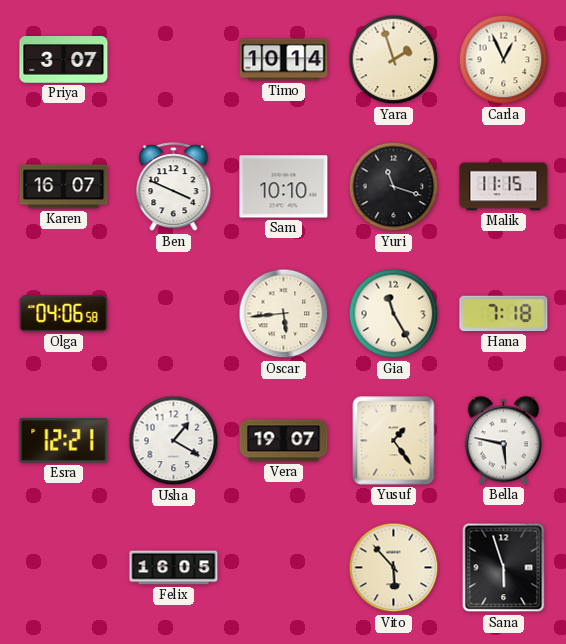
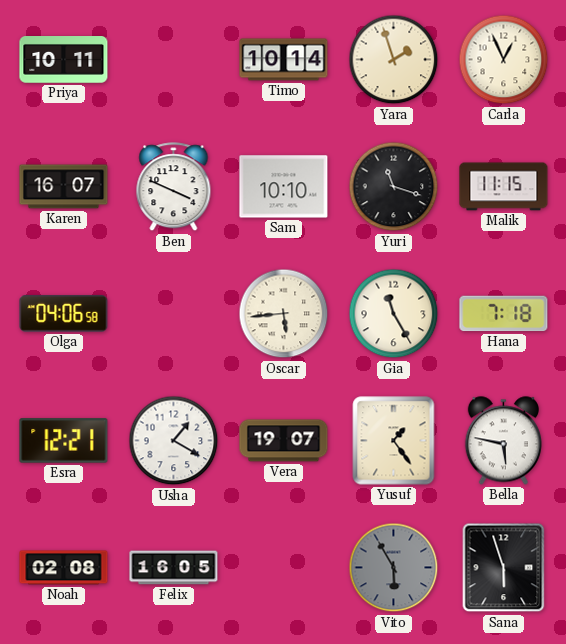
Priya: 3:07 -> 10:11 (64, 60)
Noah: none -> 02:08 (64, 568)
Vito: 5:53 -> 5:55 (394, 568)
Vito dial: cream -> grey (394, 568)
